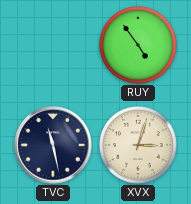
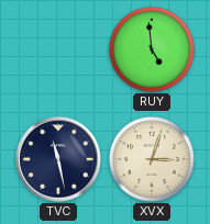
RUY: 4:54 -> 4:59 (152, 49)
